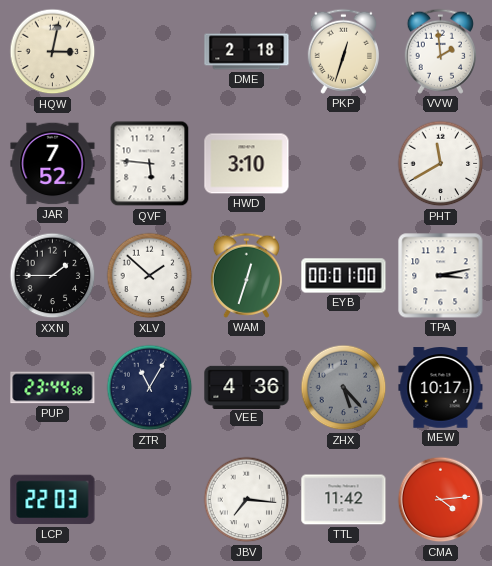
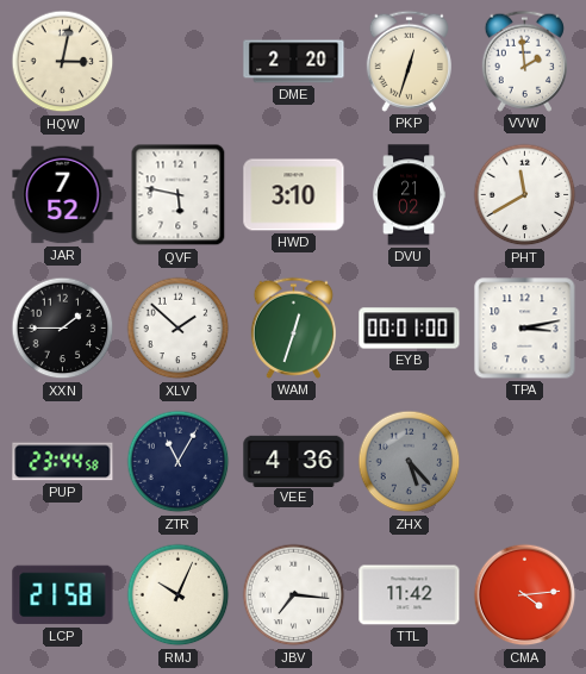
DME: 2:18 -> 2:20 (294, 62)
QVF: 5:46 -> 5:47 (179, 195)
DVU: none -> 21:02 (409, 195)
MEW: 10:17 -> none (441, 388)
LCP: 22:03 -> 21:58 (63, 595)
RMJ: none -> 10:04 (179, 595)
